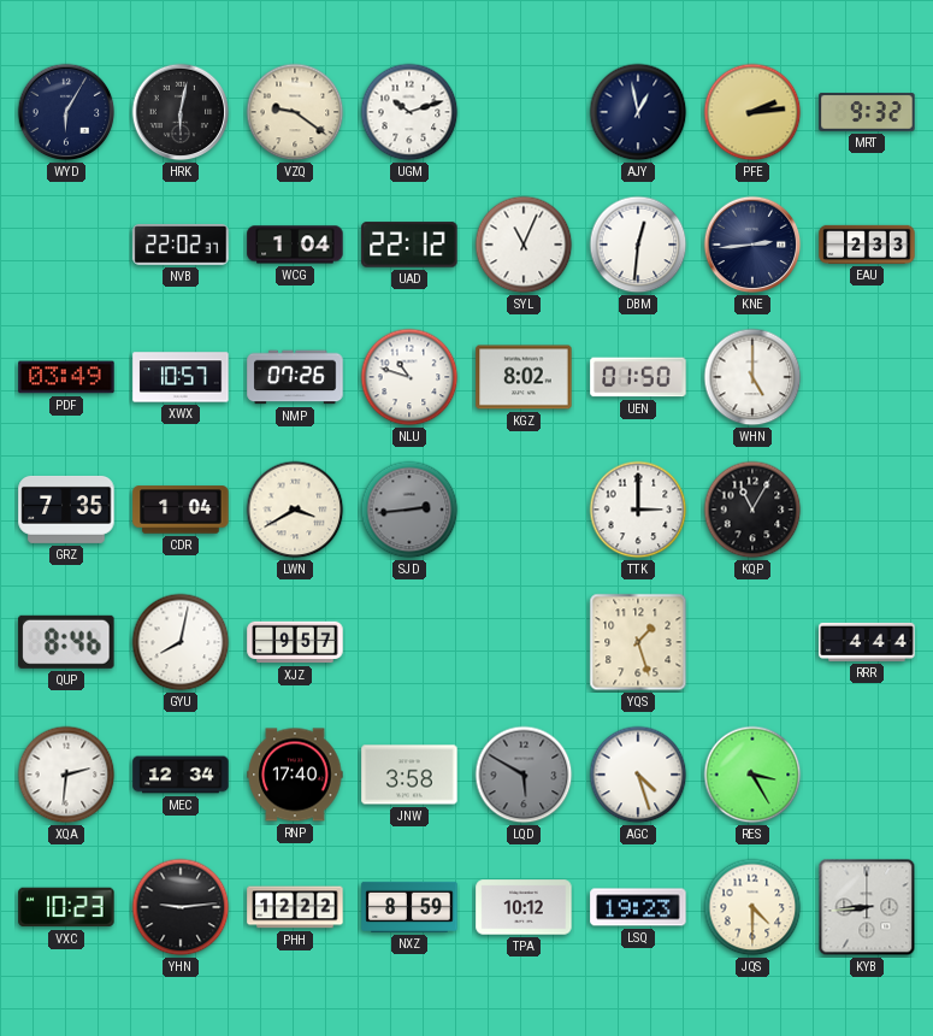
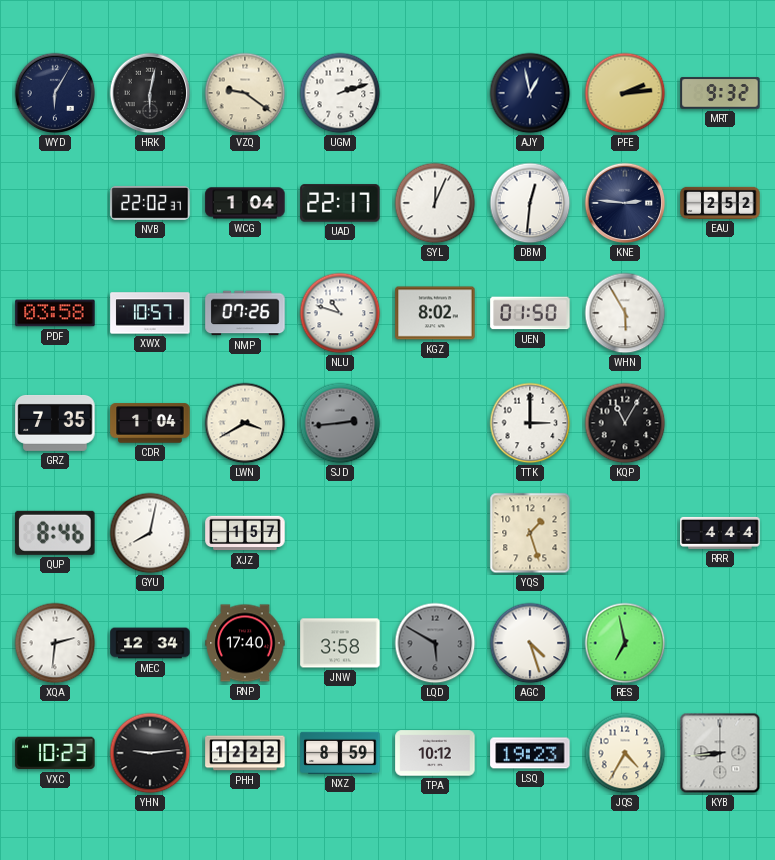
UGM: 10:12 -> 2:12 (340, 93)
UAD: 22:12 -> 22:17 (340, 203)
SYL: 11:04 -> 12:04 (435, 203)
KNE: 2:44 -> 2:46 (625, 203)
EAU: 2:33 -> 2:52 (720, 203)
PDF: 03:49 -> 03:58 (55, 313)
WHN: 5:00 -> 5:55 (625, 313)
XJZ: 9:57 -> 1:57 (245, 533)
RES: 3:25 -> 6:58 (625, 643)
JQS: 4:30 -> 4:35 (625, 753)
